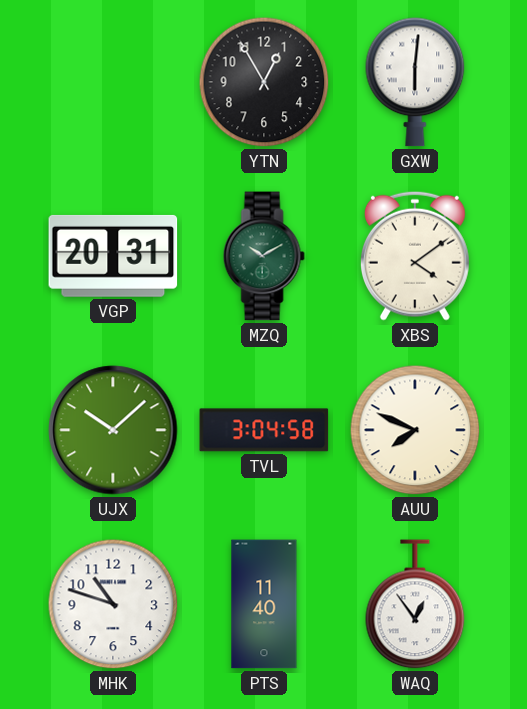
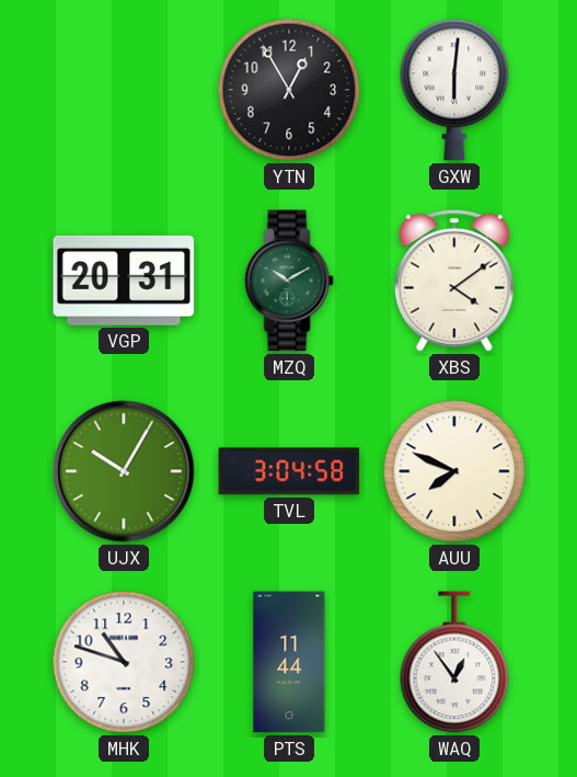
UJX: 10:08 -> 10:05 (124, 471)
PTS: 11:40 -> 11:44 (289, 662)
